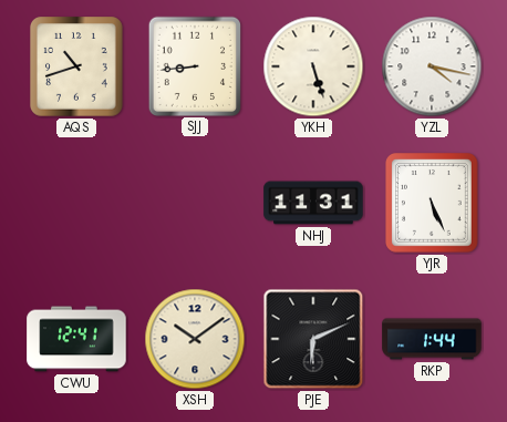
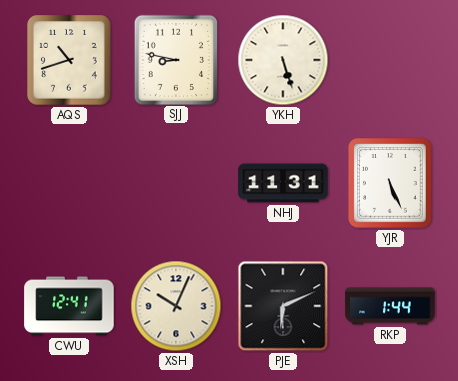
SJJ: 8:44 -> 8:47 (175, 59)
YZL: 4:17 -> none (432, 66)
XSH: 10:09 -> 10:04 (176, 306)
